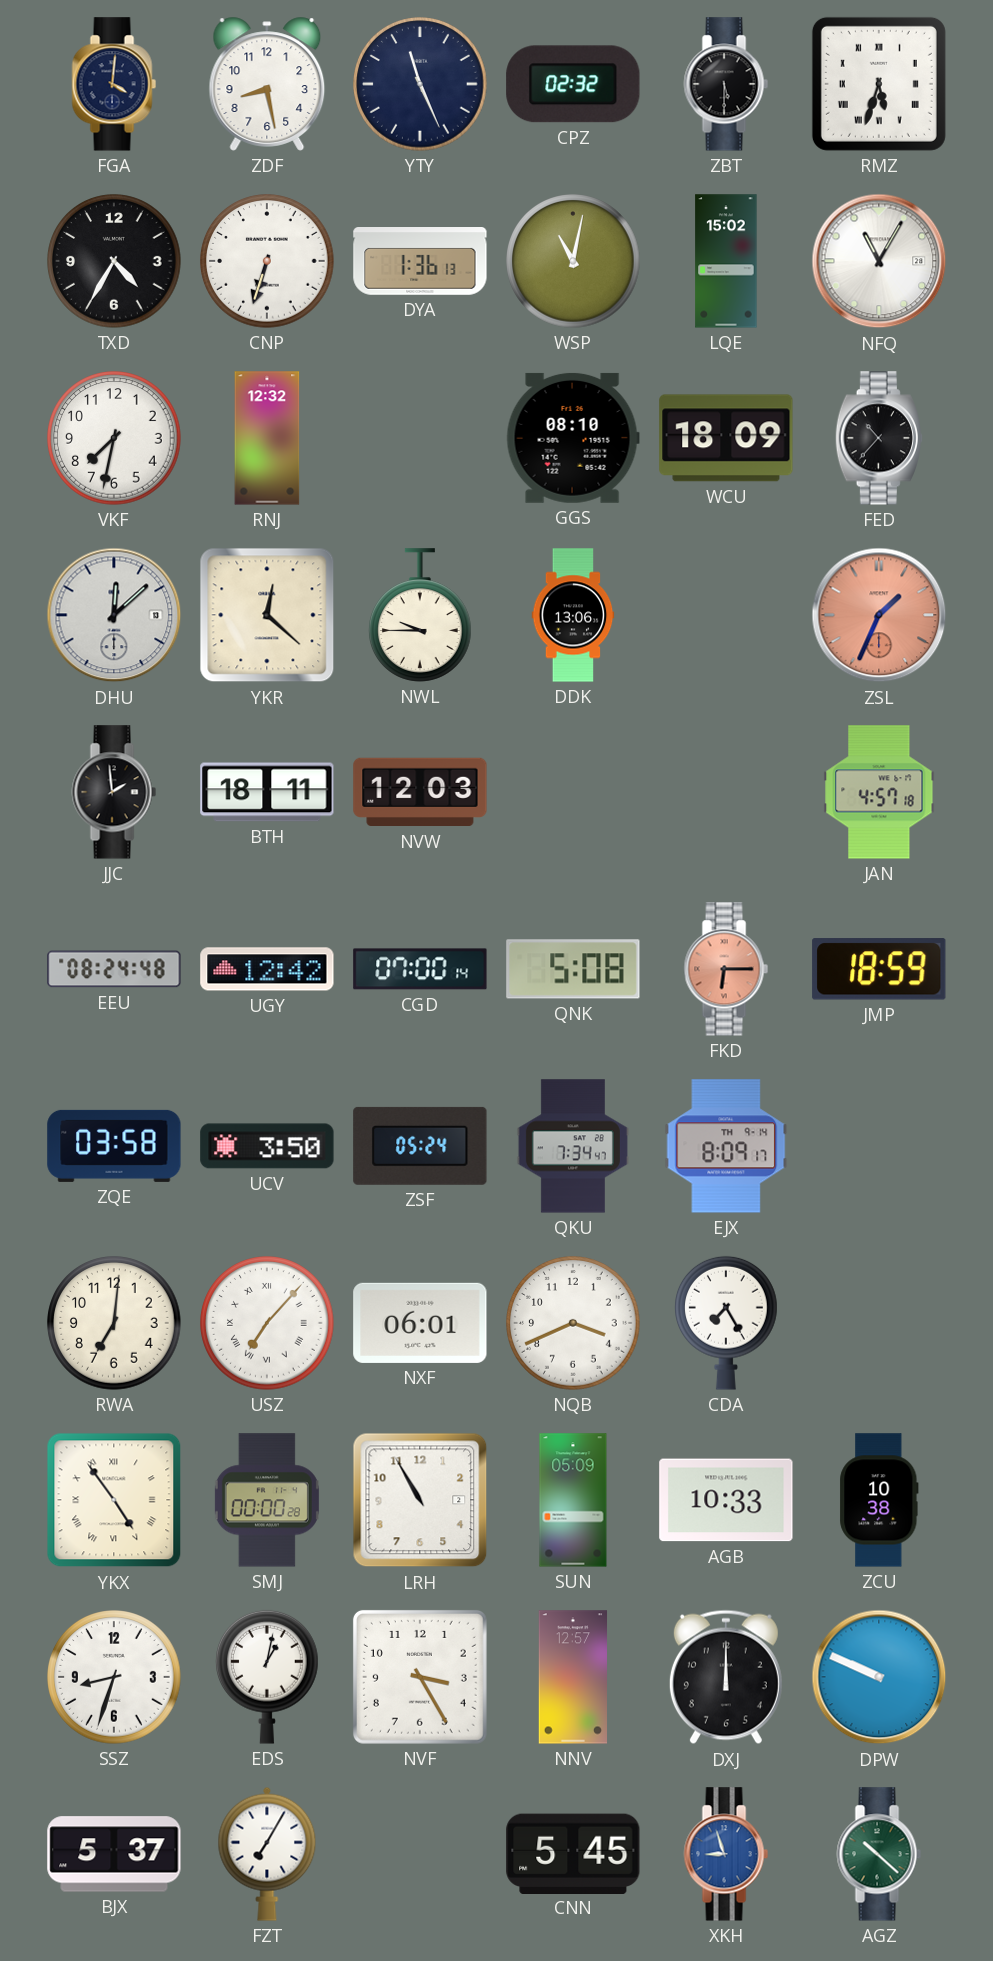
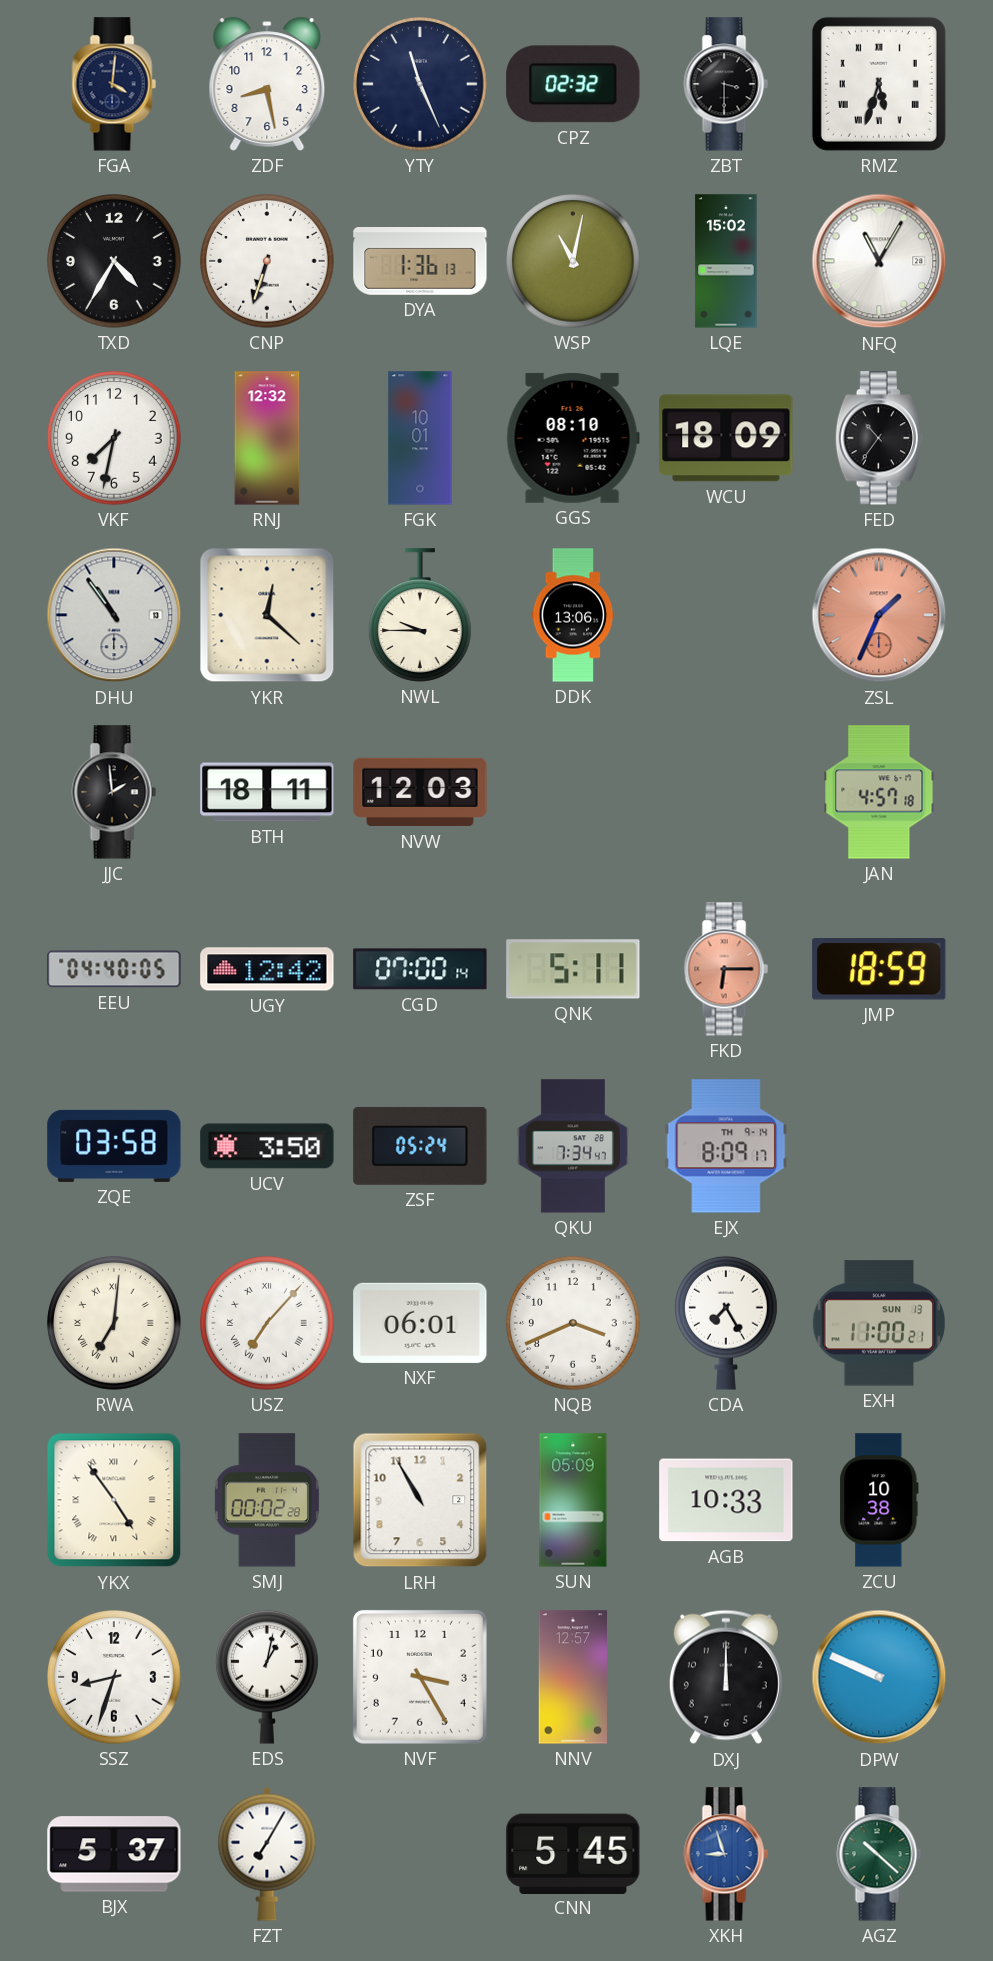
ZBT: 5:30 -> 3:30 (726, 84)
FGK: none -> 10:01 (420, 438)
FED: 10:37 -> 10:36 (879, 438)
DHU: 12:08 -> 10:54 (114, 615)
EEU: 08:24 -> 04:40 (114, 969)
QNK: 5:08 -> 5:11 (573, 969)
RWA numerals: Arabic -> Roman (114, 1323)
EXH: none -> 11:00 (879, 1323)
SMJ: 00:00 -> 00:02 (267, 1500)
